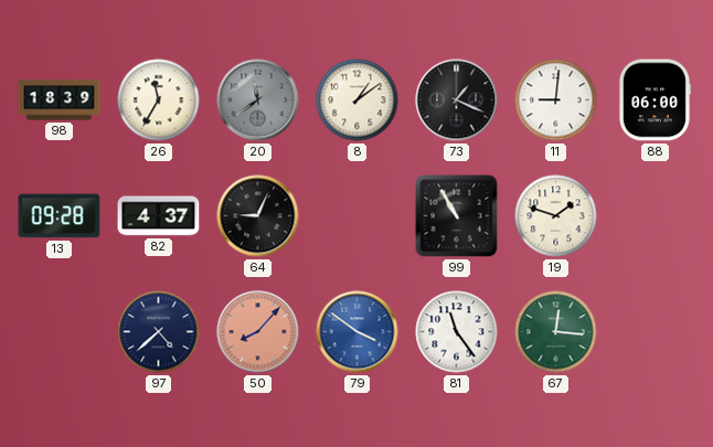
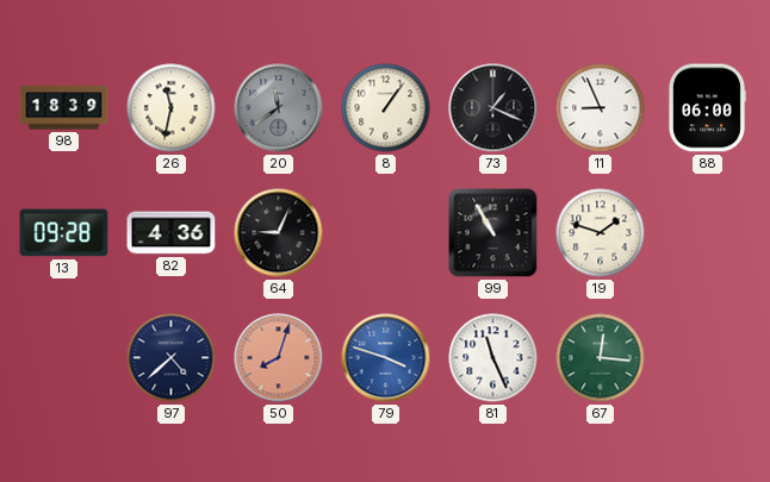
26: 11:35 -> 11:32 (172, 108)
8: 1:09 -> 1:06 (386, 108)
11: 9:01 -> 8:56 (601, 108)
82: 4:37 -> 4:36 (172, 233)
50: 8:07 -> 8:03 (279, 358)
79: 3:51 -> 3:48 (386, 358)
81: 11:24 -> 11:26 (493, 358)
